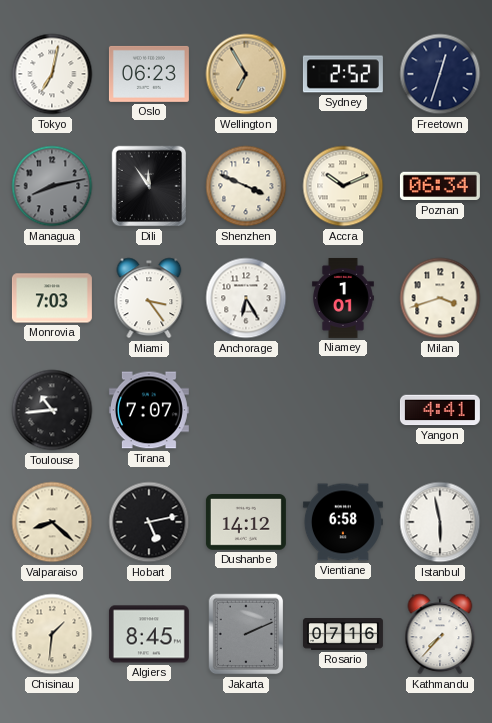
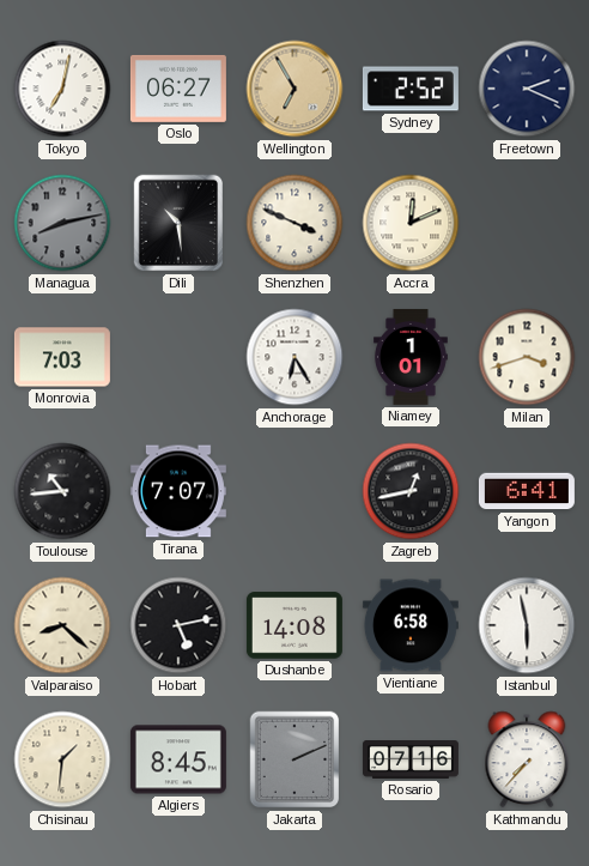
Oslo: 06:23 -> 06:27 (178, 89)
Freetown: 12:33 -> 2:19 (527, 89)
Dili: 11:54 -> 10:29 (178, 223)
Accra: 10:11 -> 12:11 (411, 223)
Poznan: 06:34 -> none (440, 186)
Miami: 3:24 -> none (149, 298)
Zagreb: none -> 12:43 (411, 491)
Yangon: 4:41 -> 6:41 (527, 491)
Dushanbe: 14:12 -> 14:08 (294, 625)
